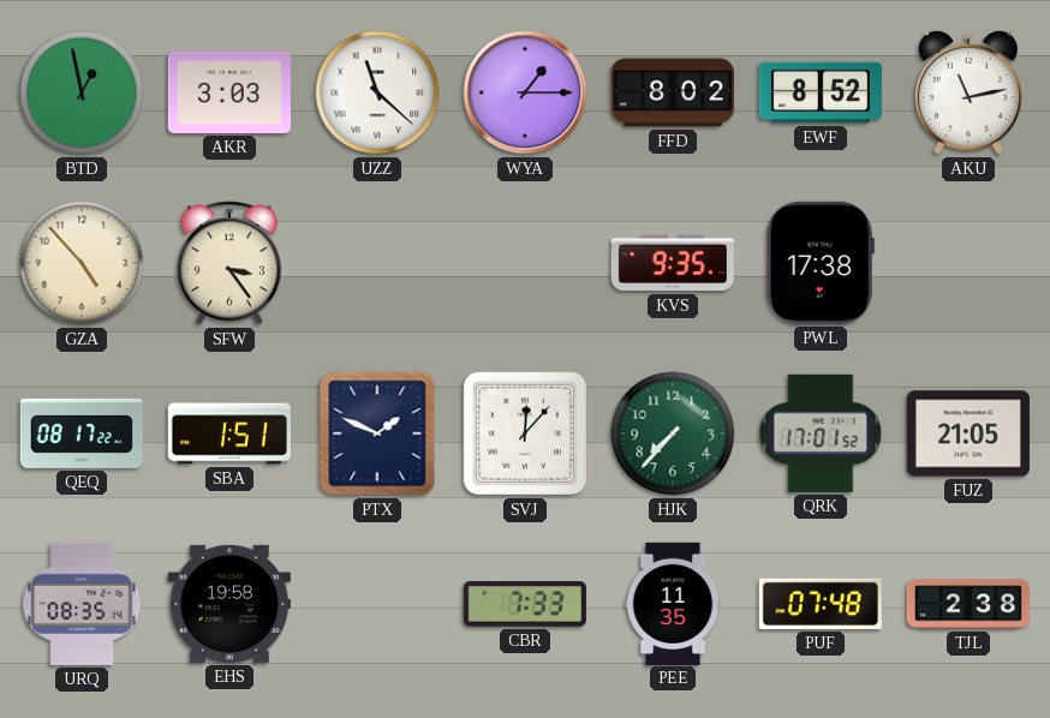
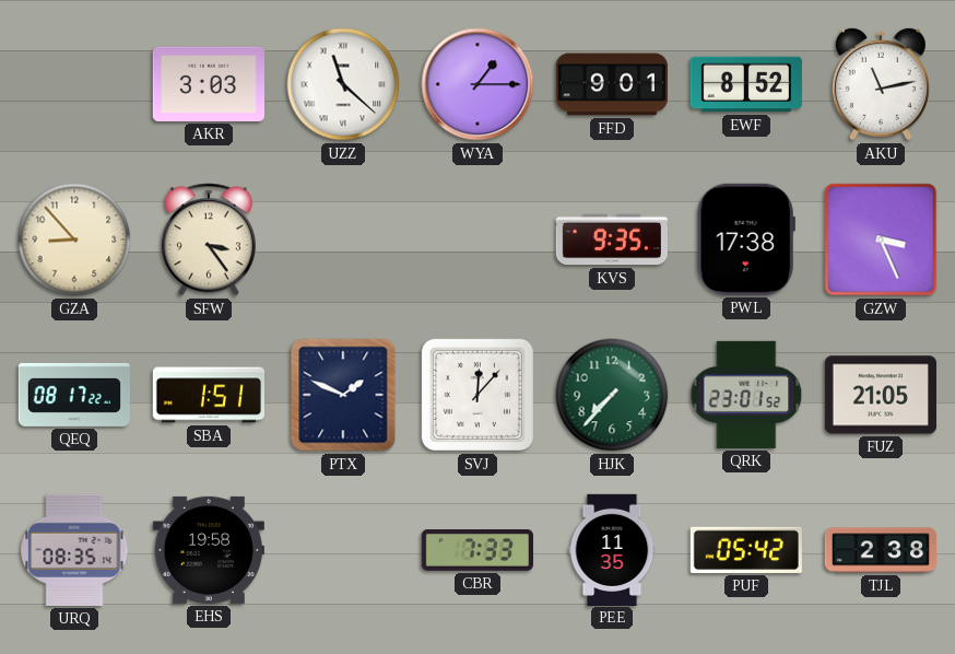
BTD: 12:58 -> none (82, 92)
FFD: 8:02 -> 9:01 (612, 84)
GZA: 4:53 -> 8:53 (74, 240)
GZW: none -> 3:26 (881, 240)
QRK: 17:01 -> 23:01 (746, 395)
PUF: 07:48 -> 05:42 (746, 550)
